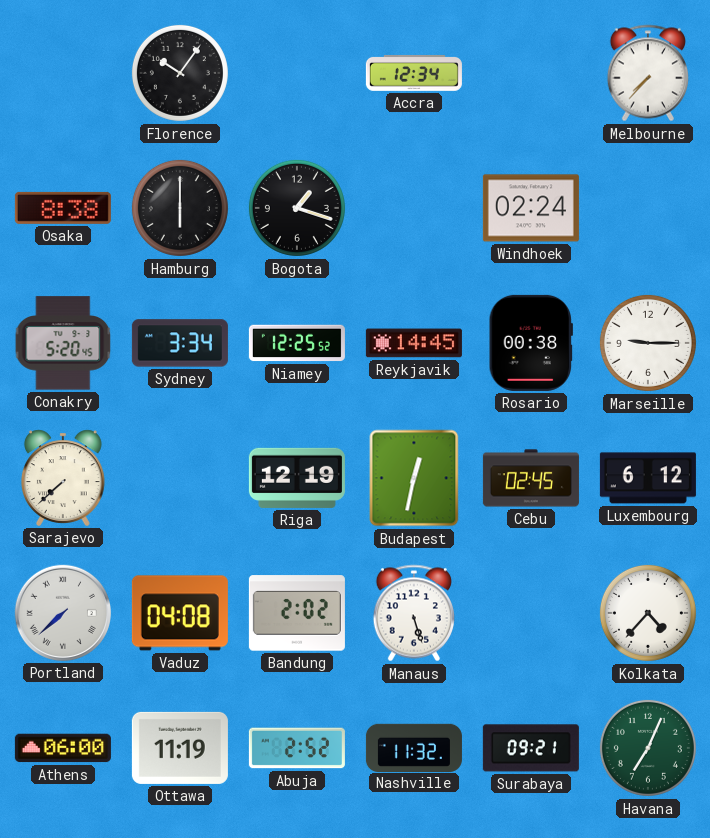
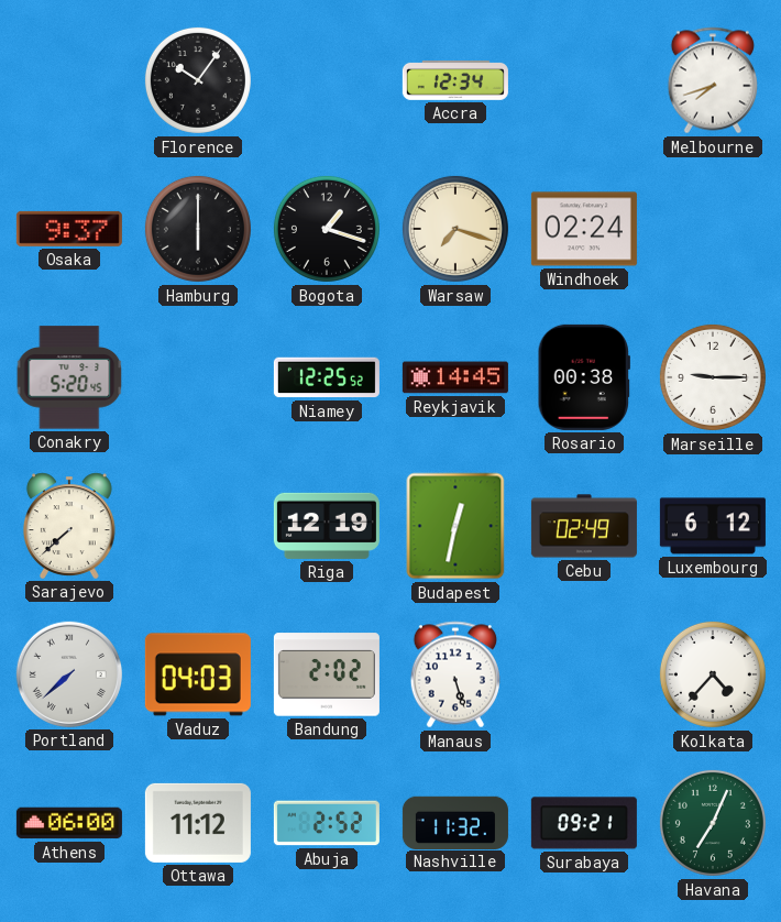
Melbourne: 7:37 -> 7:42 (713, 80)
Osaka: 8:38 -> 9:37 (69, 229)
Warsaw: none -> 7:18 (455, 229)
Sydney: 3:34 -> none (180, 343)
Cebu: 02:45 -> 02:49 (584, 526)
Vaduz: 04:08 -> 04:03 (198, 674)
Ottawa: 11:19 -> 11:12 (198, 823)
